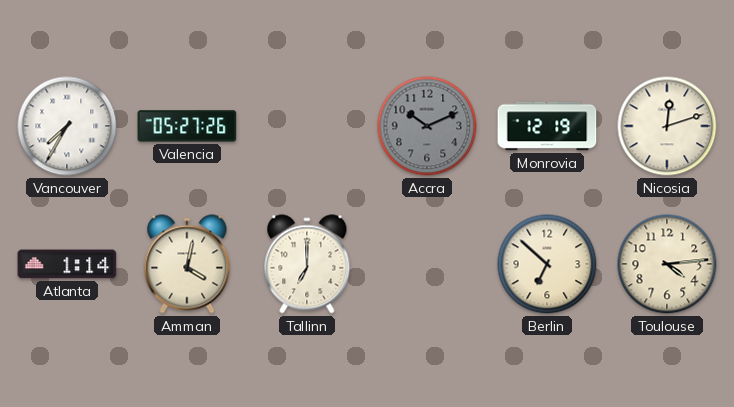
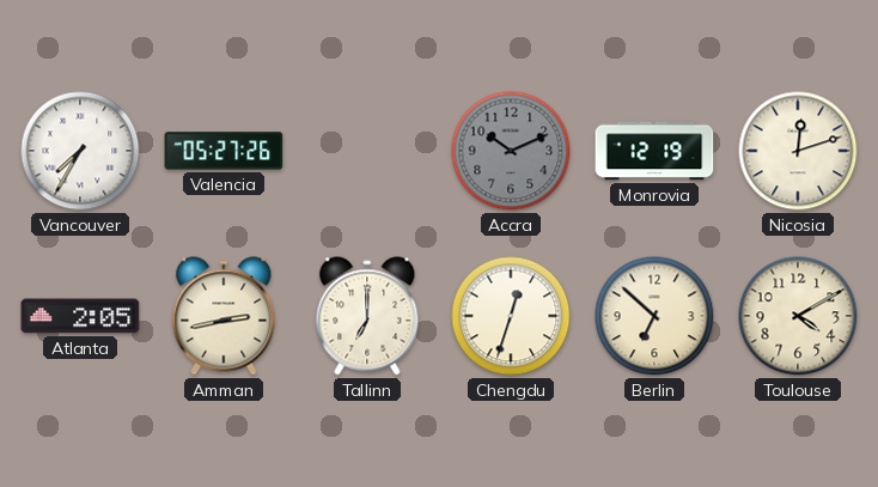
Atlanta: 1:14 -> 2:05 (80, 316)
Amman: 4:02 -> 2:43 (224, 316)
Chengdu: none -> 12:33 (511, 316)
Toulouse: 4:14 -> 4:10 (798, 316)
